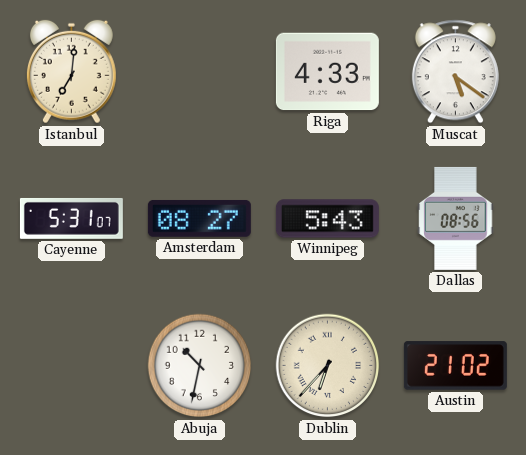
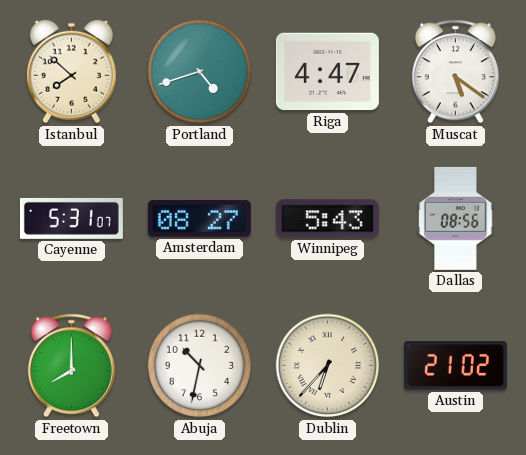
Istanbul: 7:01 -> 7:52 (71, 72)
Portland: none -> 4:42 (200, 72)
Riga: 4:33 -> 4:47 (327, 72)
Freetown: none -> 8:00 (71, 366)
